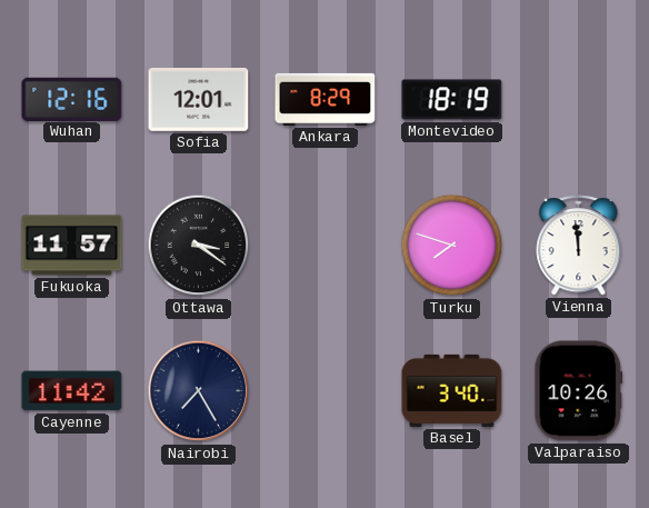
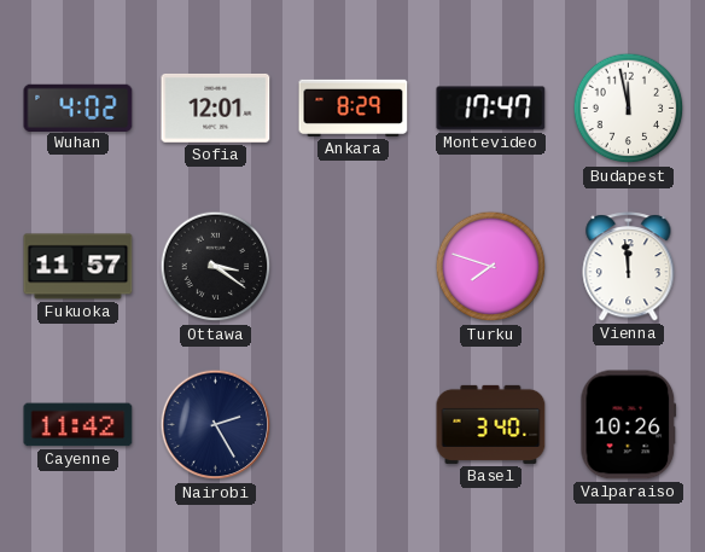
Wuhan: 12:16 -> 4:02 (78, 108)
Montevideo: 18:19 -> 17:47 (491, 109)
Budapest: none -> 11:58 (629, 109)
Nairobi: 7:25 -> 2:25 (216, 425)
